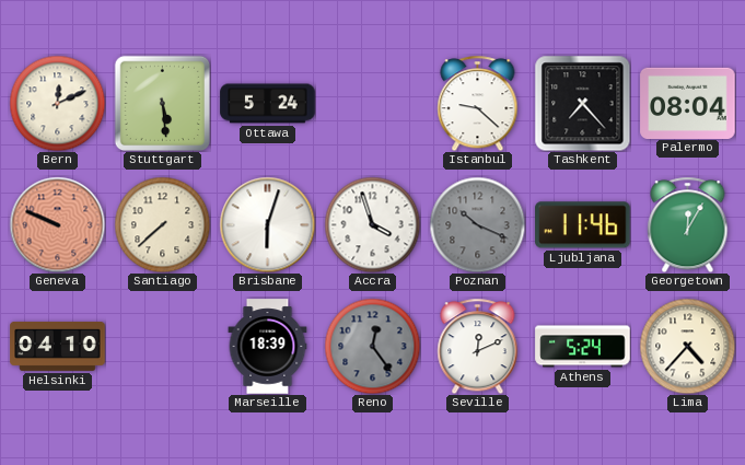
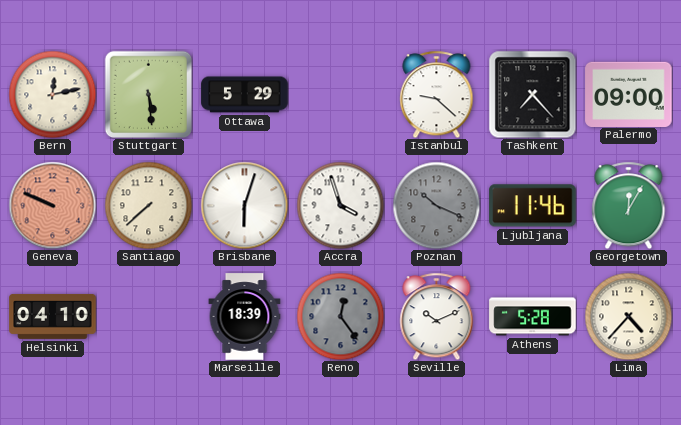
Bern: 12:11 -> 12:13 (52, 94)
Ottawa: 5:24 -> 5:29 (245, 95)
Palermo: 08:04 -> 09:00 (629, 94)
Seville: 12:11 -> 10:11 (437, 316)
Athens: 5:24 -> 5:28 (533, 317)
